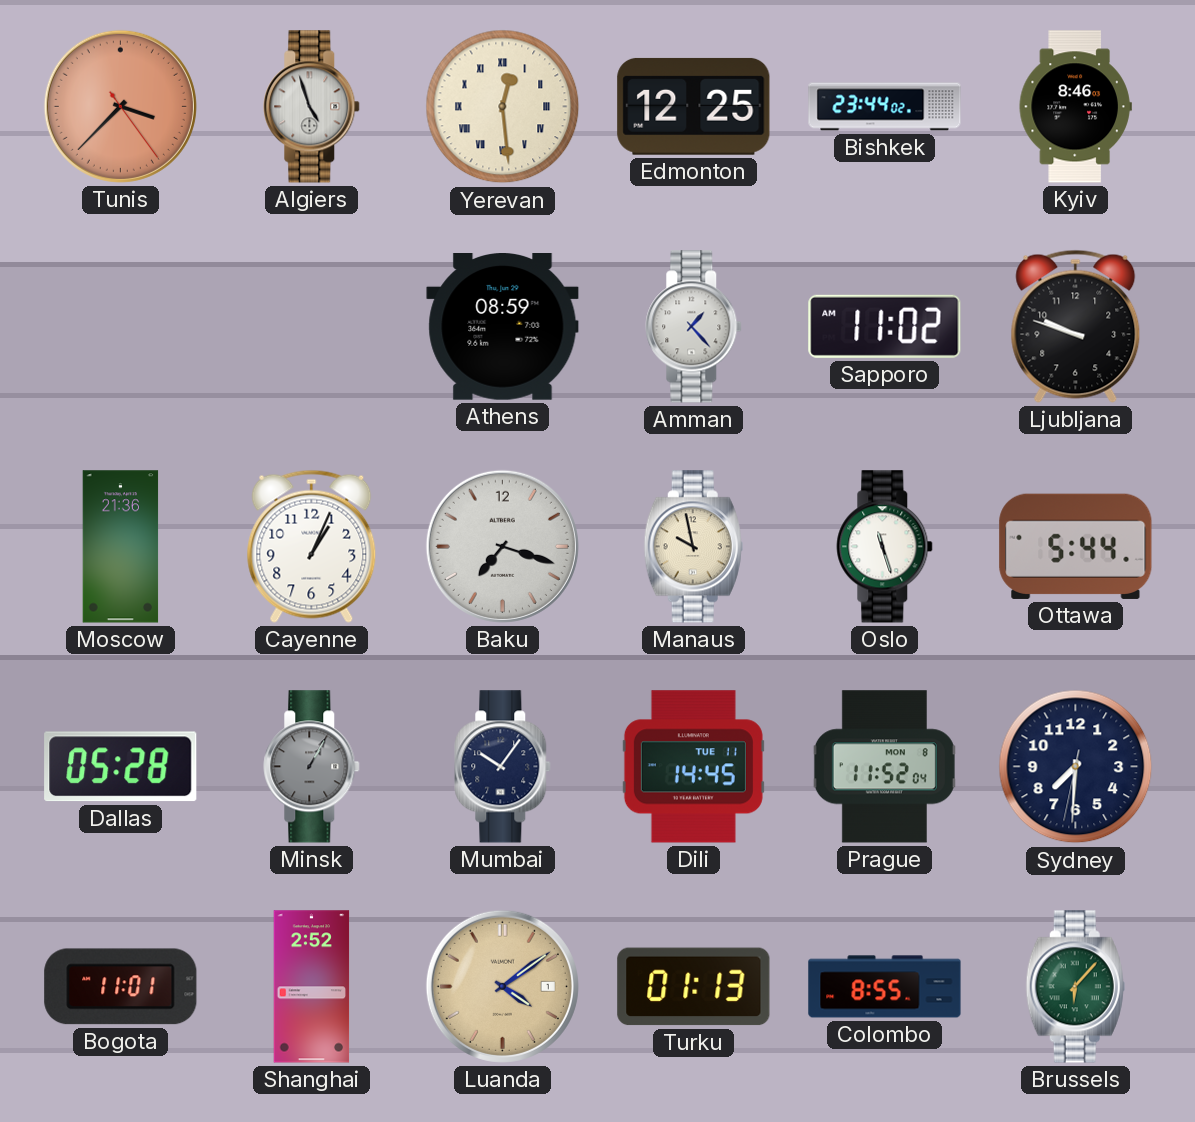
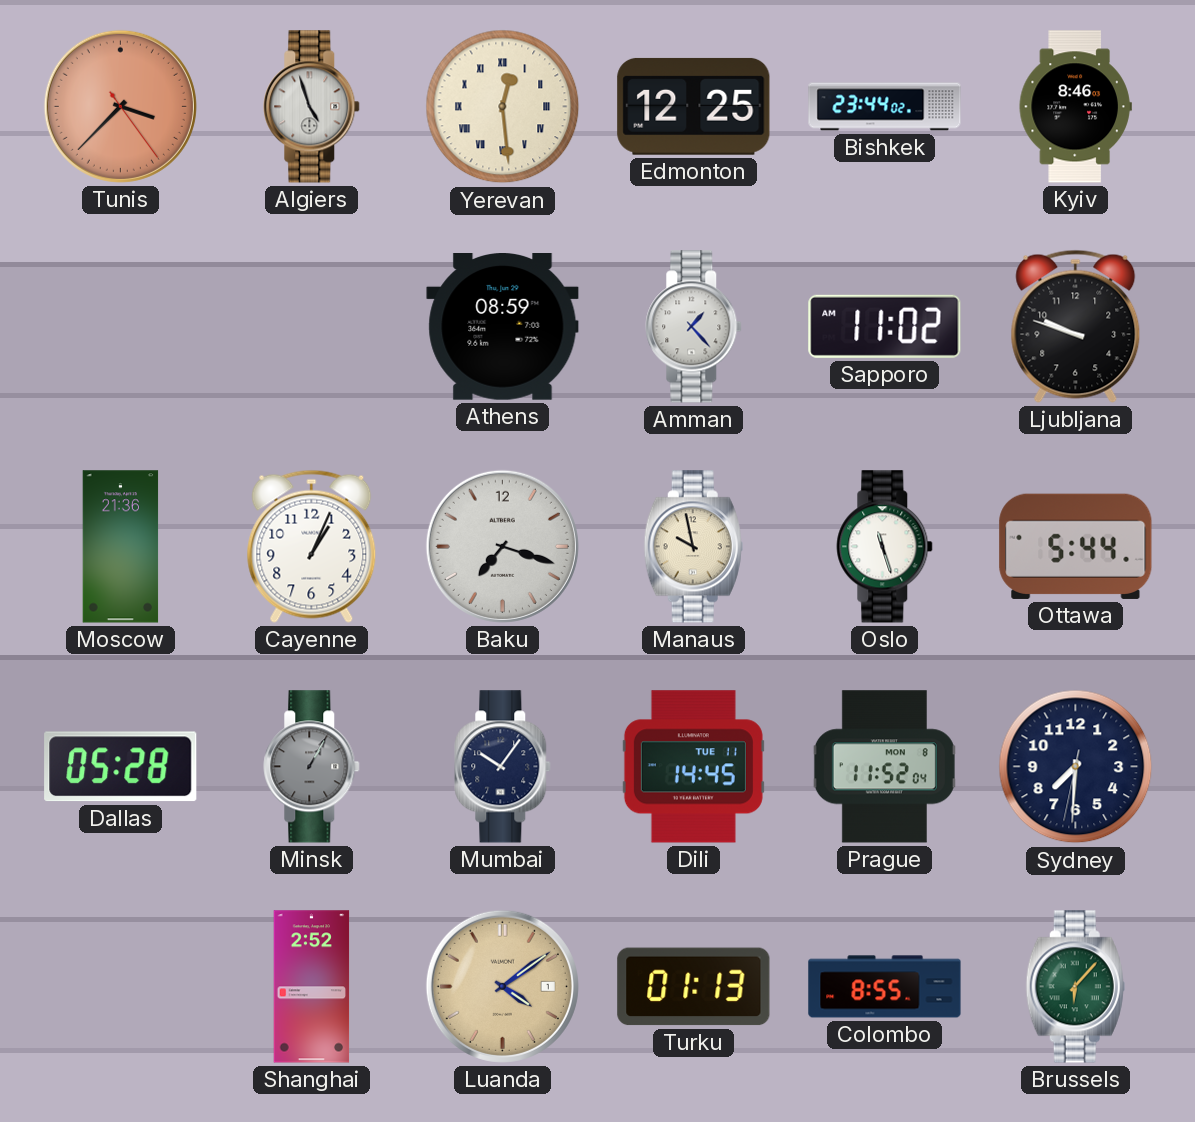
Bogota: 11:01 -> none (121, 987)
